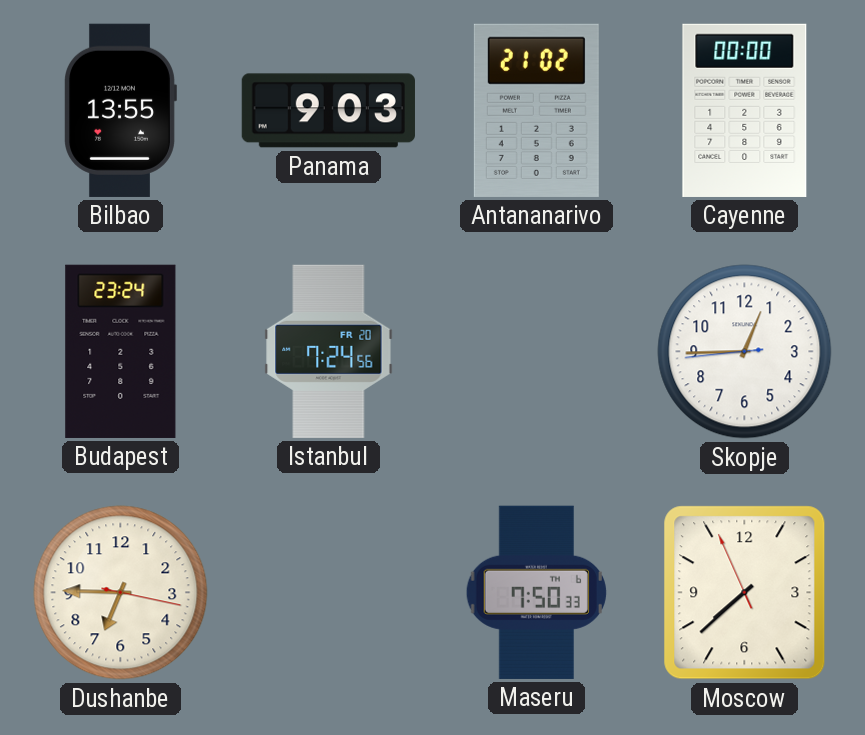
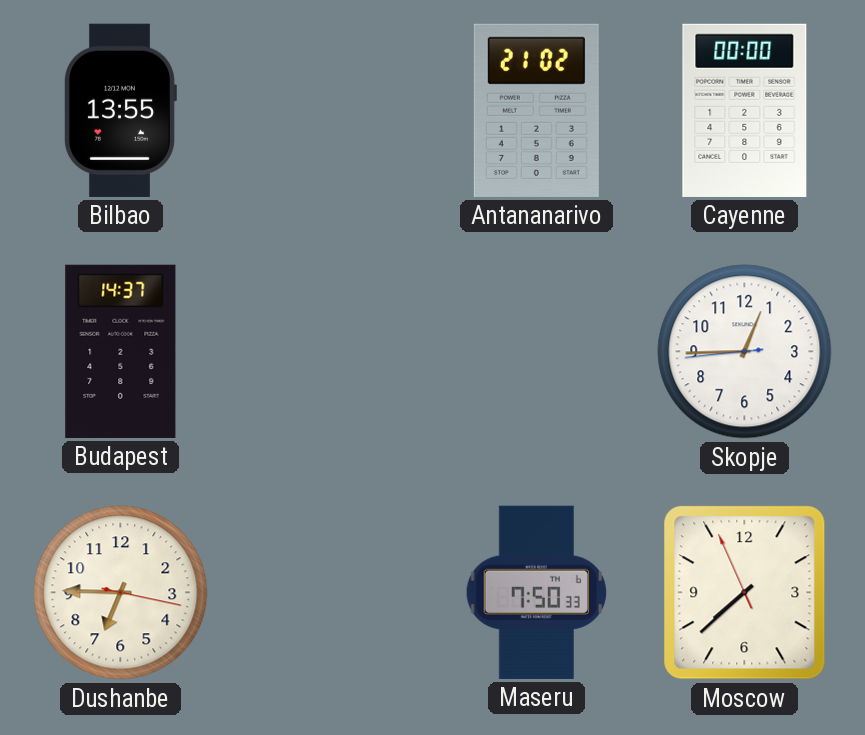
Panama: 9:03 -> none (328, 111)
Budapest: 23:24 -> 14:37 (121, 351)
Istanbul: 7:24 -> none (329, 351)
